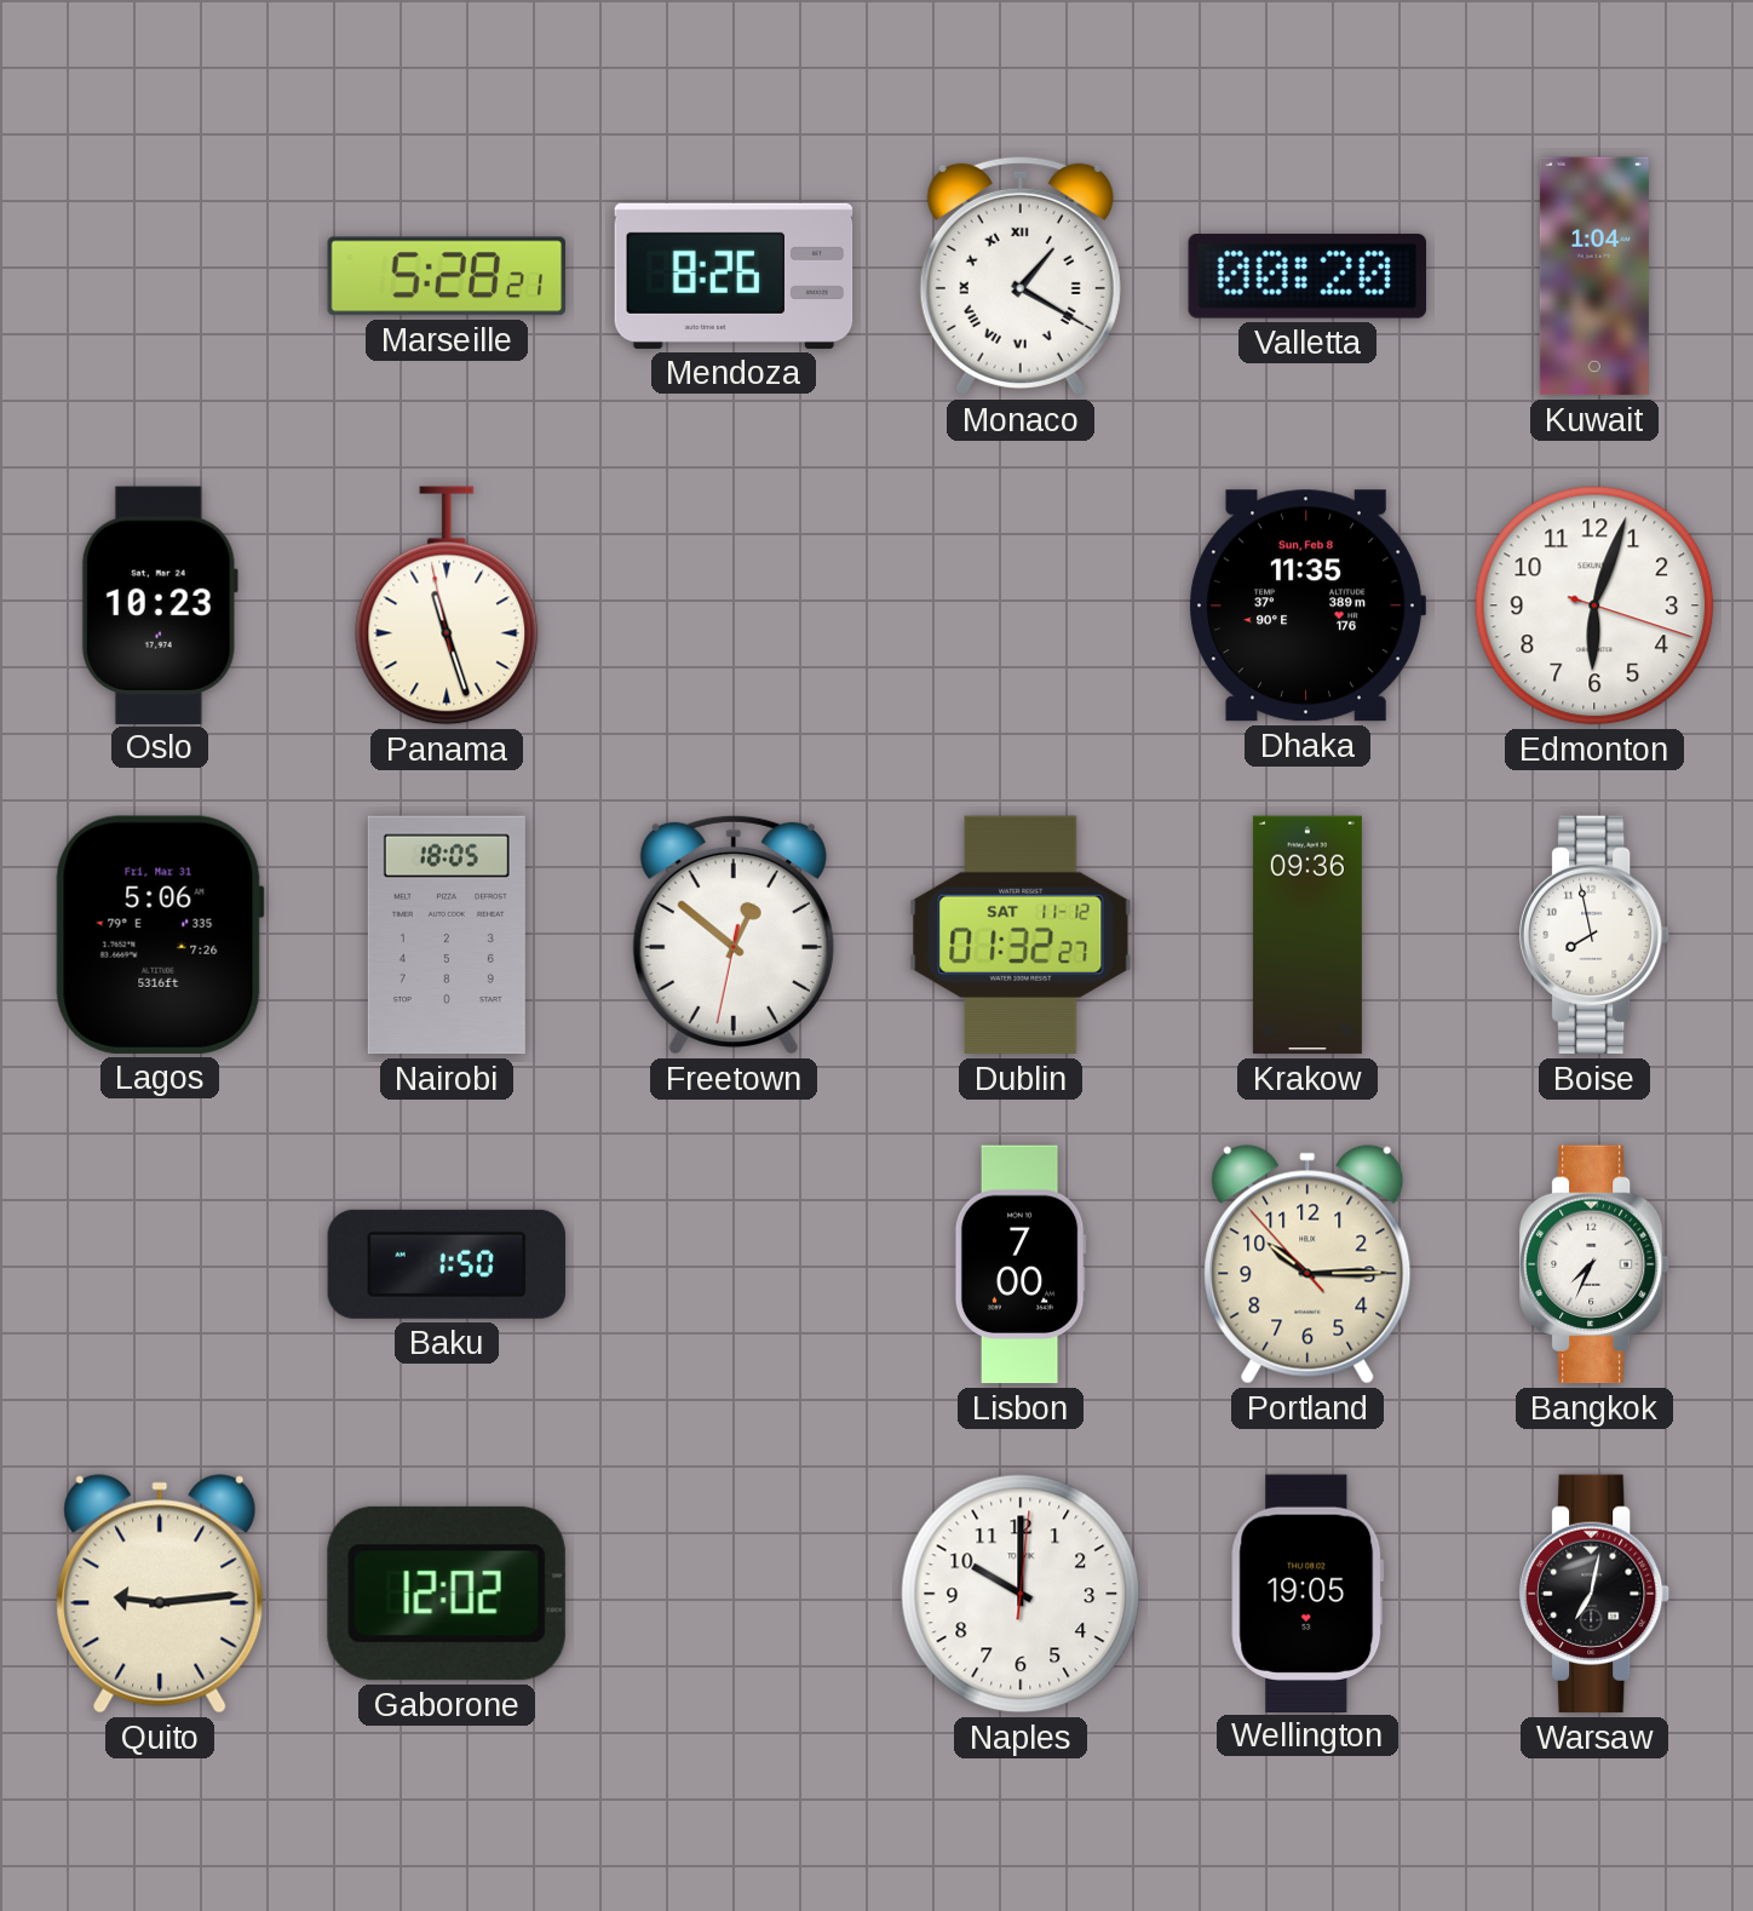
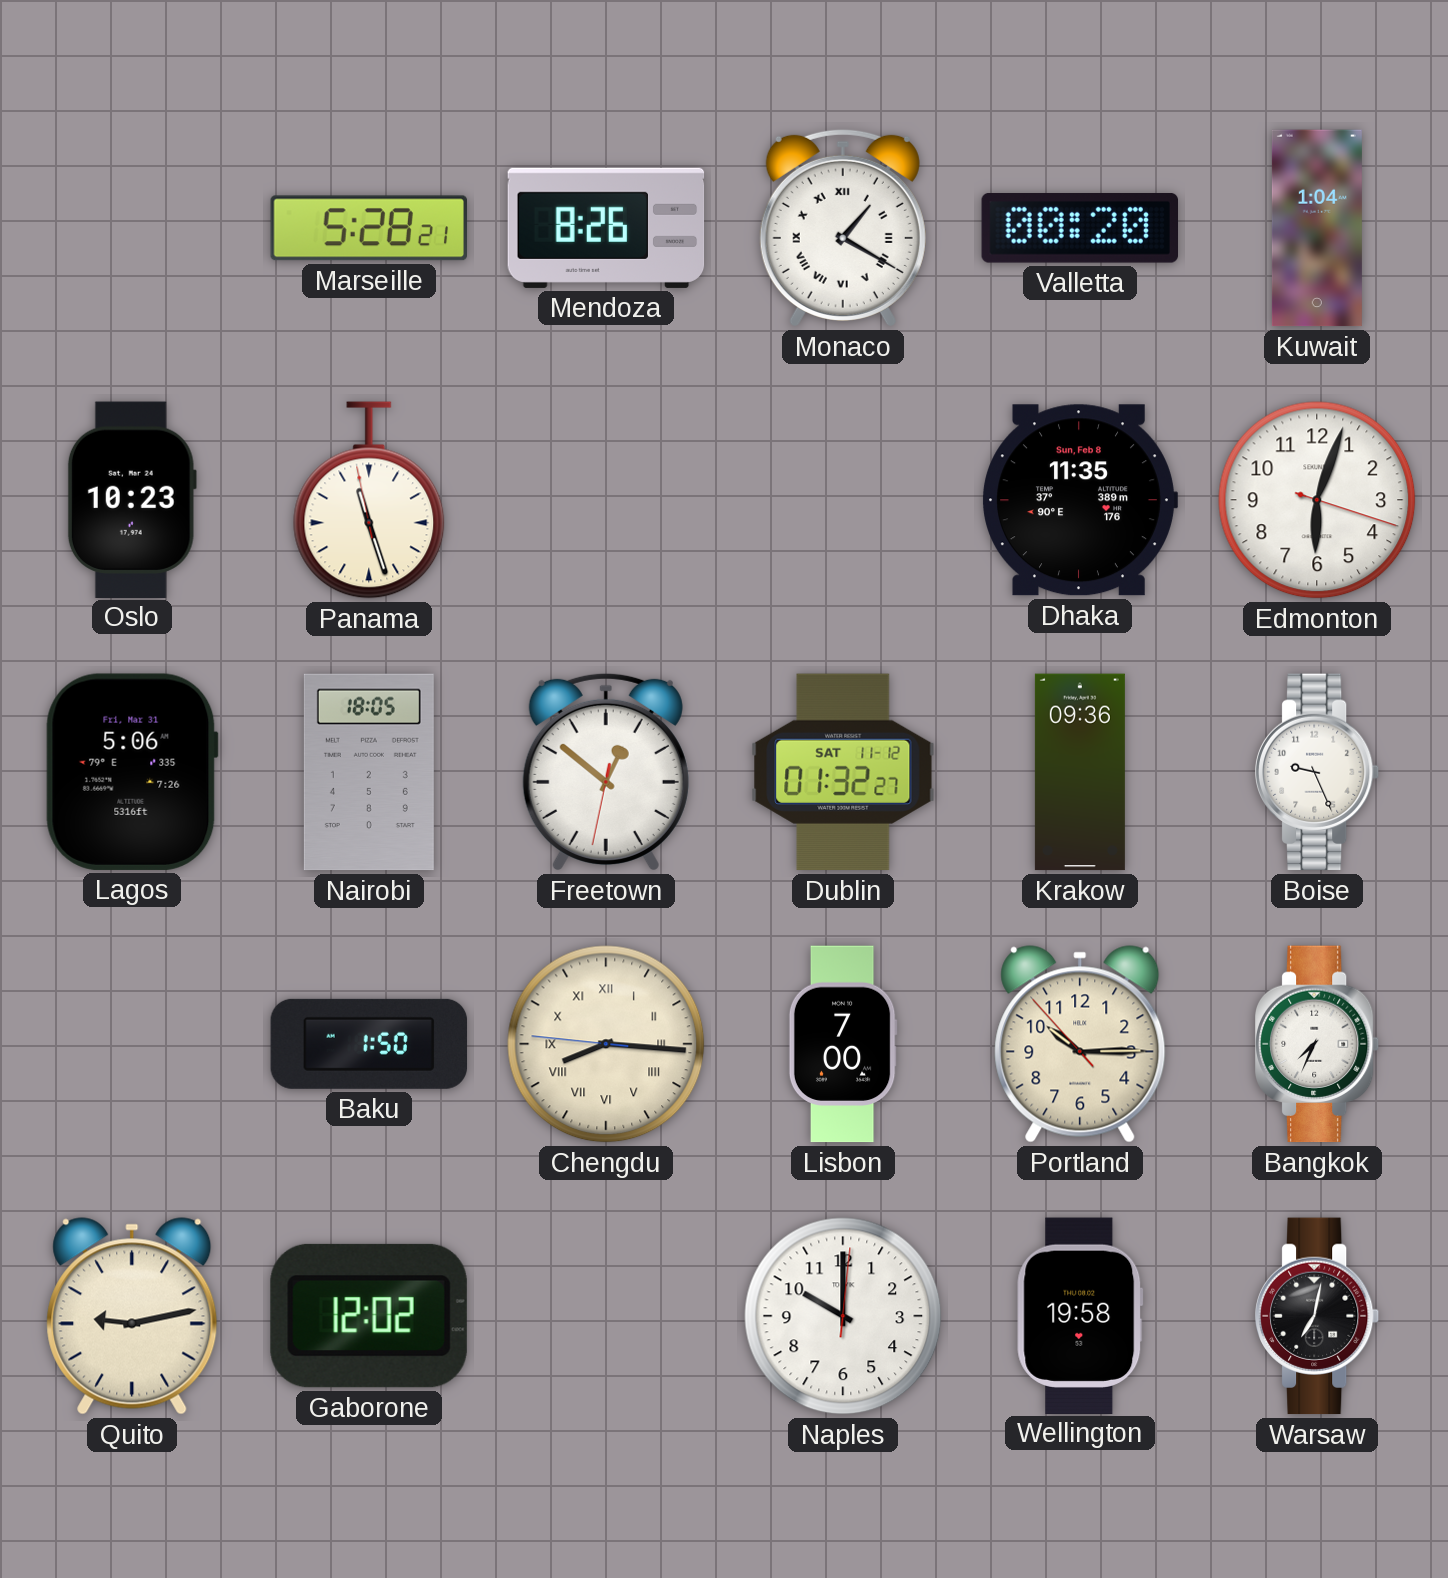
Boise: 7:58 -> 9:26 (1318, 772)
Chengdu: none -> 8:15 (606, 1044)
Quito: 9:14 -> 9:13 (132, 1316)
Wellington: 19:05 -> 19:58 (1080, 1315)
